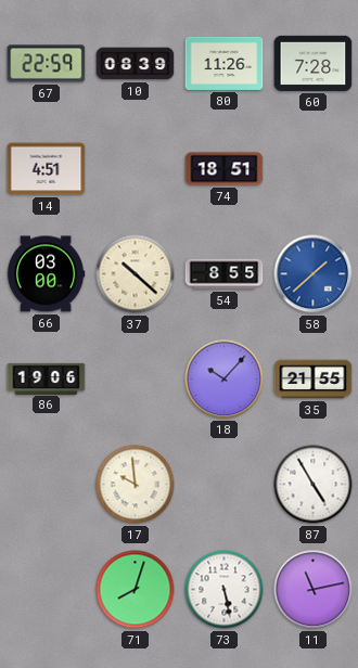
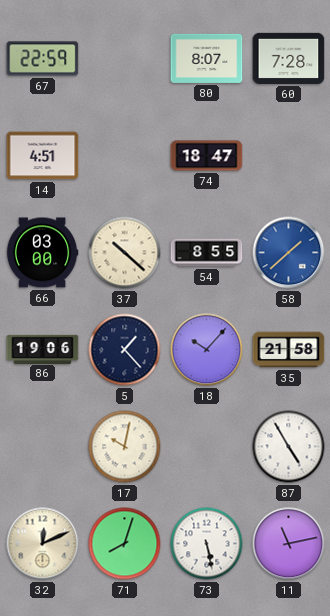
10: 08:39 -> none (136, 64)
80: 11:26 -> 8:07 (207, 58)
74: 18:51 -> 18:47 (207, 156)
5: none -> 1:23 (125, 350)
35: 21:55 -> 21:58 (289, 350)
17: 9:59 -> 10:02 (125, 447)
32: none -> 12:11 (43, 544)
